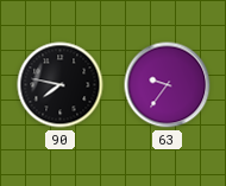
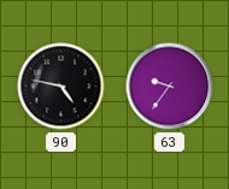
90: 7:47 -> 4:47 (61, 87)
